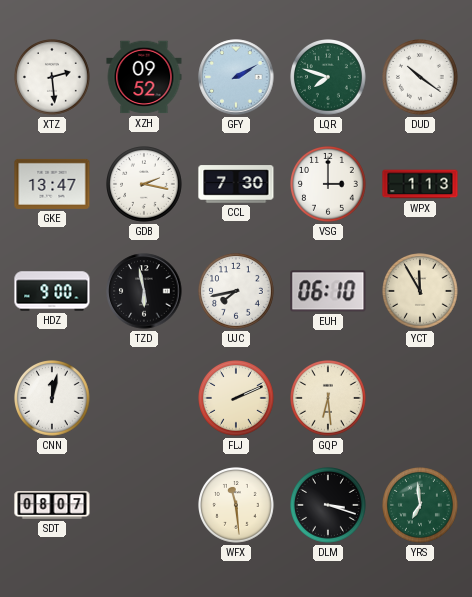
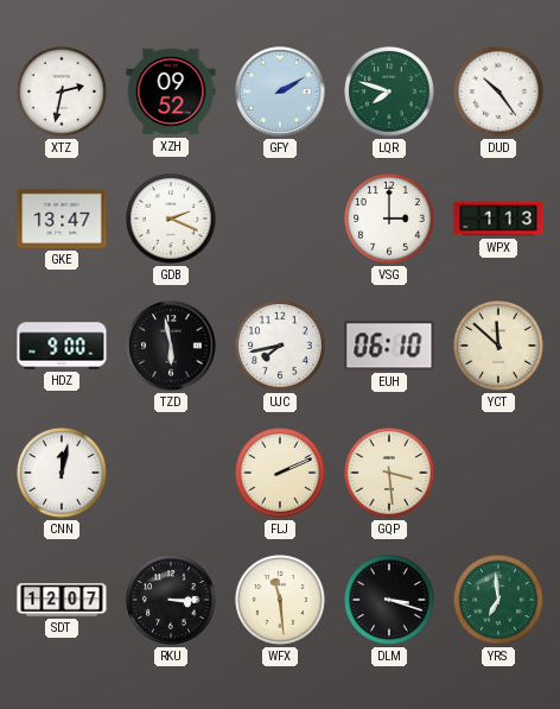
XTZ: 2:29 -> 2:32 (63, 93)
DUD: 10:21 -> 10:24 (499, 93)
GDB: 2:17 -> 2:19 (172, 220)
CCL: 7:30 -> none (236, 184)
YCT: 11:55 -> 11:52 (499, 347)
GQP: 6:29 -> 3:29 (390, 474)
SDT: 08:07 -> 12:07 (62, 600)
RKU: none -> 3:15 (172, 601)
